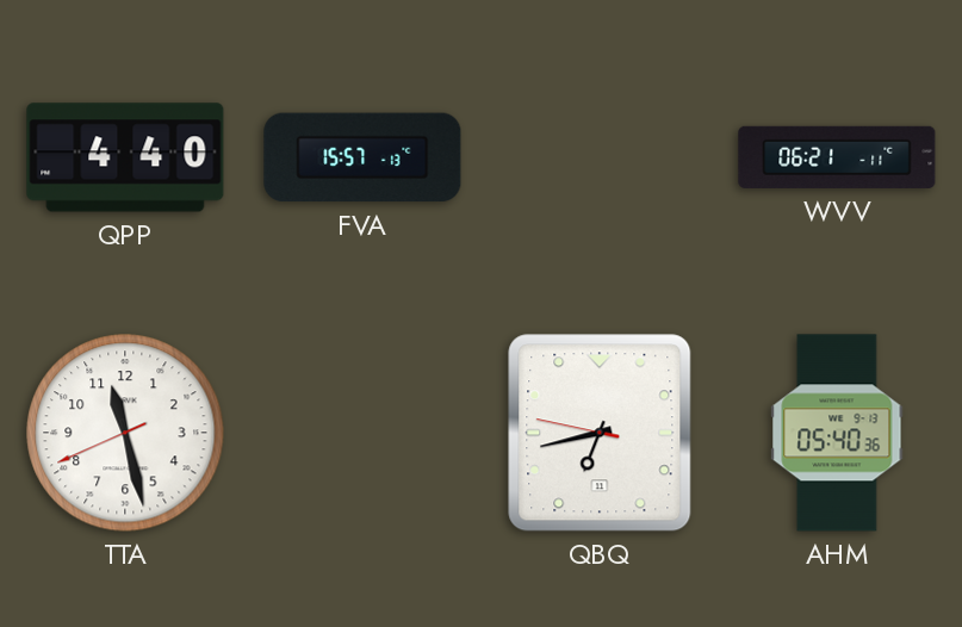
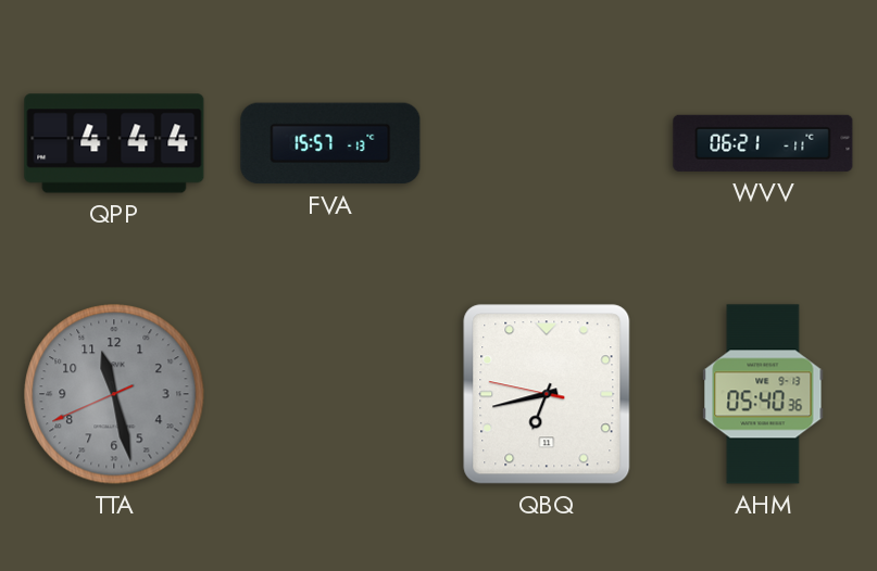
QPP: 4:40 -> 4:44 (114, 143)
TTA dial: white -> grey (114, 394)
